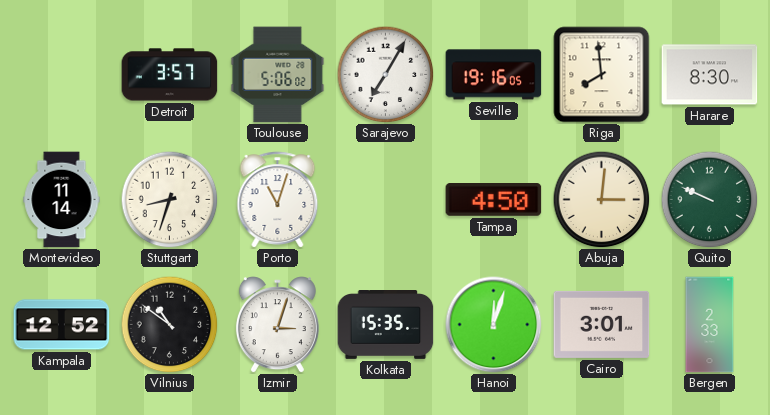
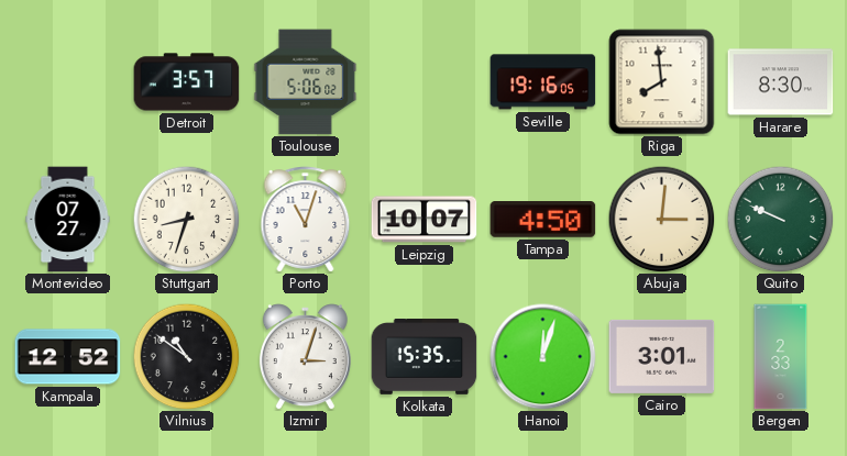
Sarajevo: 7:05 -> none (385, 74)
Montevideo: 11:14 -> 07:27 (68, 220)
Leipzig: none -> 10:07 (425, 220)
